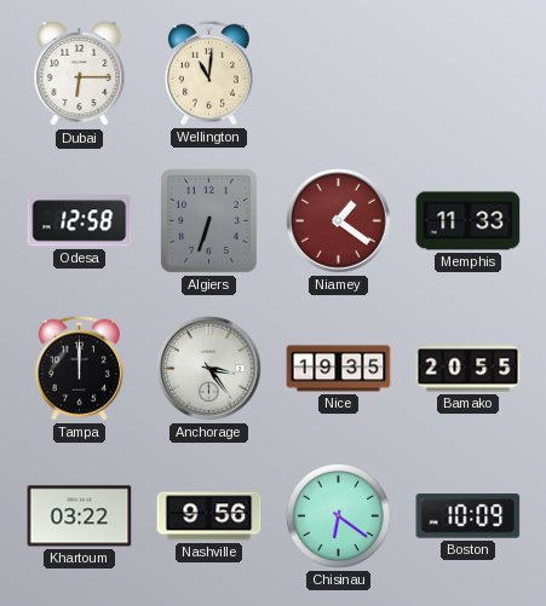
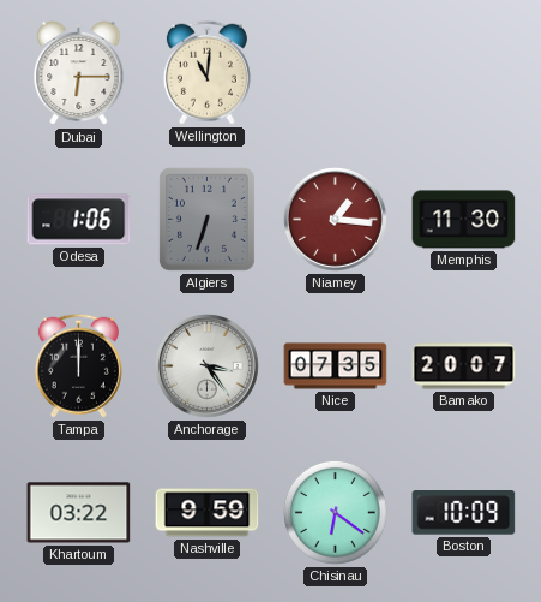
Odesa: 12:58 -> 1:06 (79, 220)
Niamey: 1:21 -> 1:16 (336, 220)
Memphis: 11:33 -> 11:30 (464, 220)
Nice: 19:35 -> 07:35 (336, 366)
Bamako: 20:55 -> 20:07 (464, 366)
Nashville: 9:56 -> 9:59 (208, 513)
